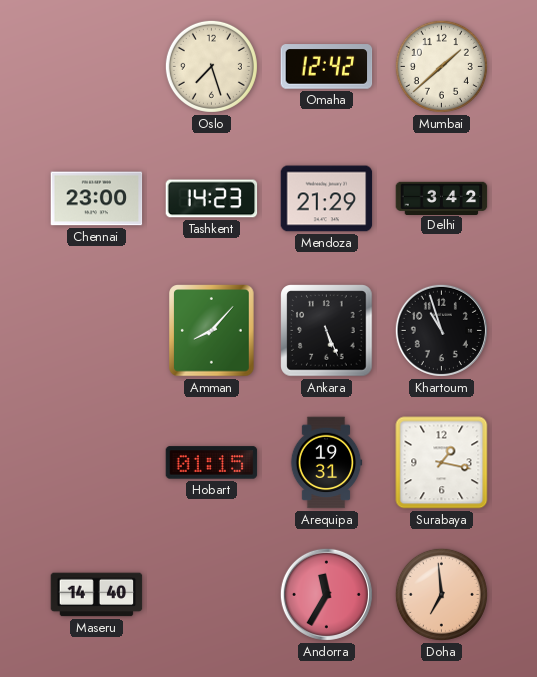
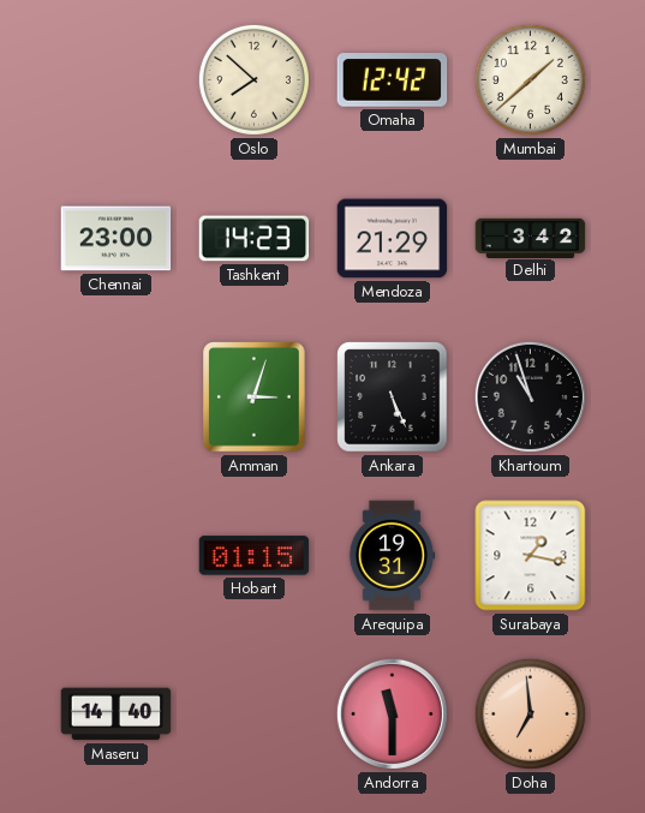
Oslo: 7:27 -> 7:52 (253, 79)
Amman: 8:07 -> 3:03 (255, 397)
Andorra: 11:35 -> 11:30 (392, 713)
